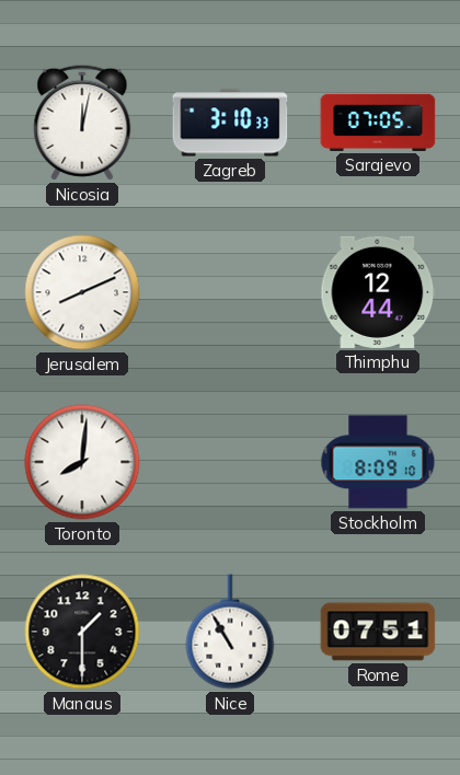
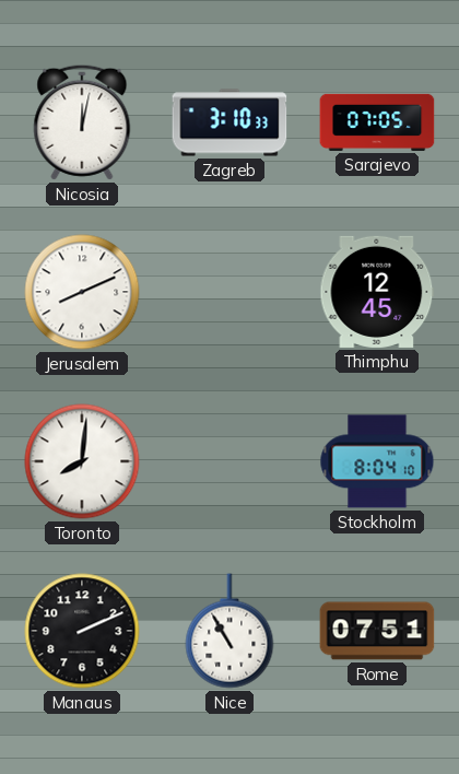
Thimphu: 12:44 -> 12:45 (377, 292)
Stockholm: 8:09 -> 8:04 (377, 461)
Manaus: 1:30 -> 2:11 (82, 631)
